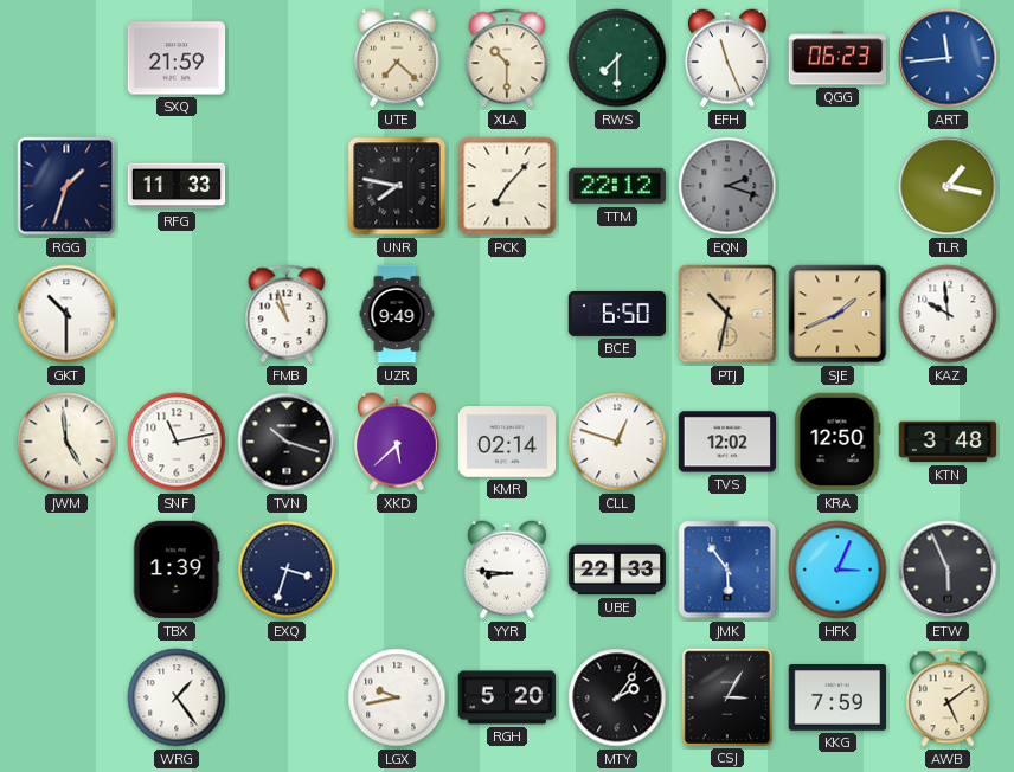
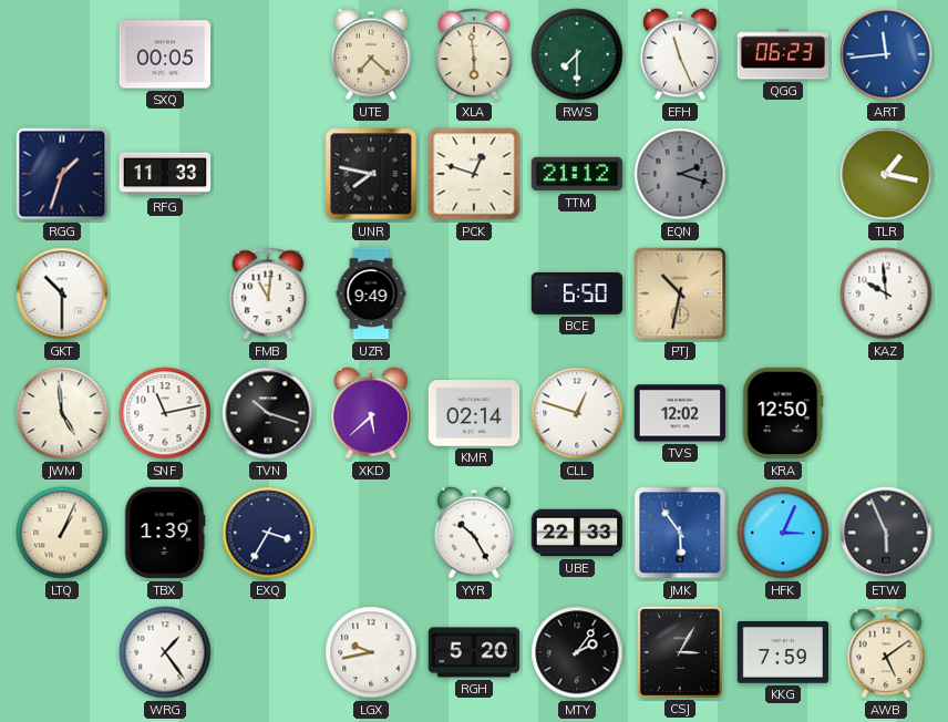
SXQ: 21:59 -> 00:05 (165, 54)
XLA: 10:30 -> 5:59 (474, 54)
PCK: 7:07 -> 12:48 (474, 174)
TTM: 22:12 -> 21:12 (577, 174)
FMB: 10:57 -> 11:01 (268, 293)
SJE: 1:41 -> none (837, 314)
KTN: 3:48 -> none (948, 442)
LTQ: none -> 1:04 (62, 533)
EXQ: 3:33 -> 3:35 (268, 533)
YYR: 8:46 -> 10:25 (475, 533)
